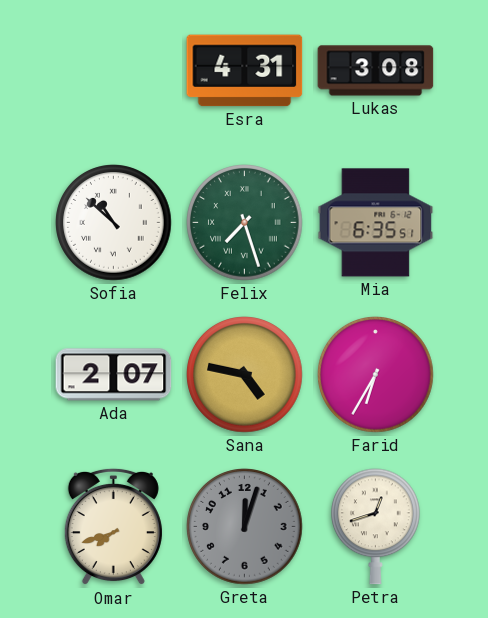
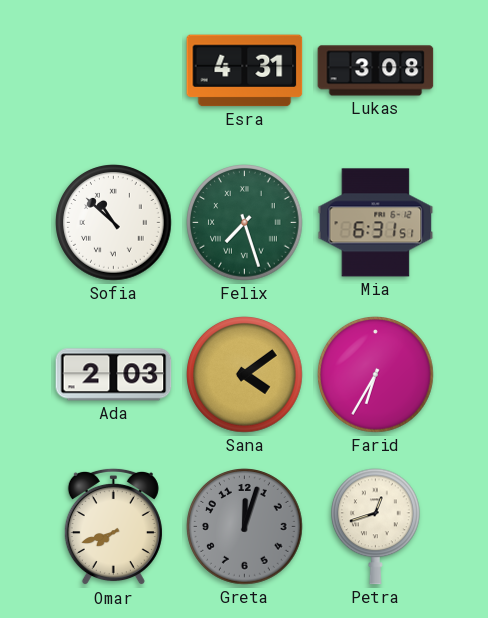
Mia: 6:35 -> 6:31 (376, 223)
Ada: 2:07 -> 2:03 (114, 375)
Sana: 4:47 -> 4:09 (245, 375)
